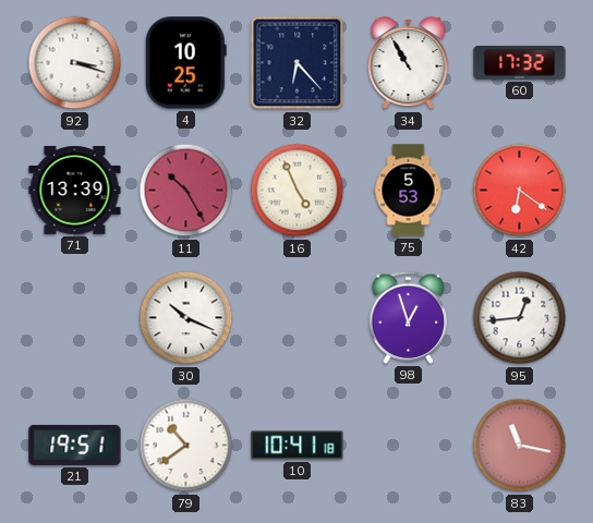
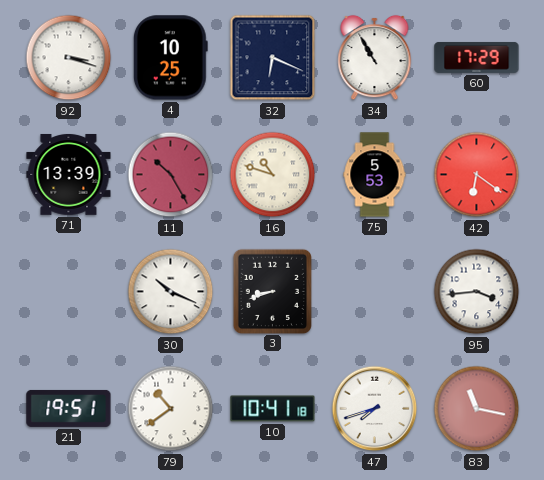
32: 6:23 -> 6:19 (273, 58)
60: 17:32 -> 17:29 (477, 57)
16: 4:56 -> 10:48 (273, 175)
3: none -> 8:42 (272, 291)
98: 12:57 -> none (408, 317)
95: 12:44 -> 3:44 (477, 292)
47: none -> 7:42 (375, 409)
